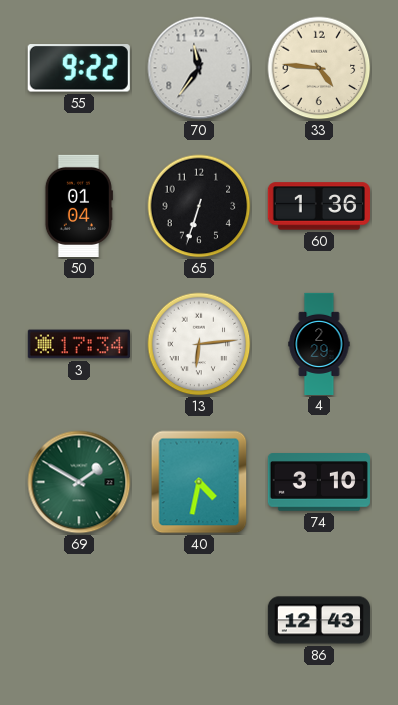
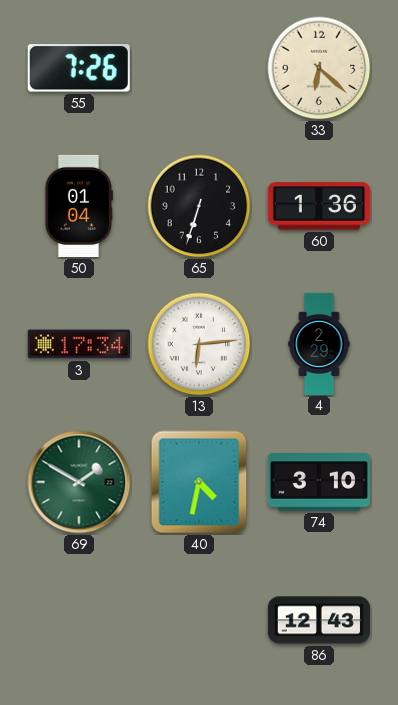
55: 9:22 -> 7:26 (79, 68)
70: 11:36 -> none (199, 68)
33: 4:46 -> 6:22 (319, 68)
